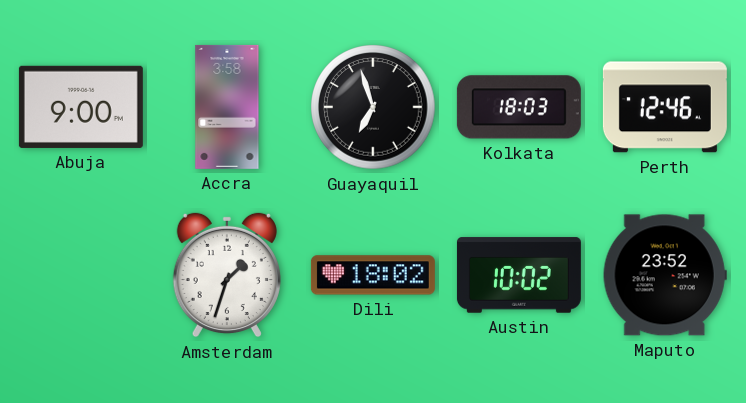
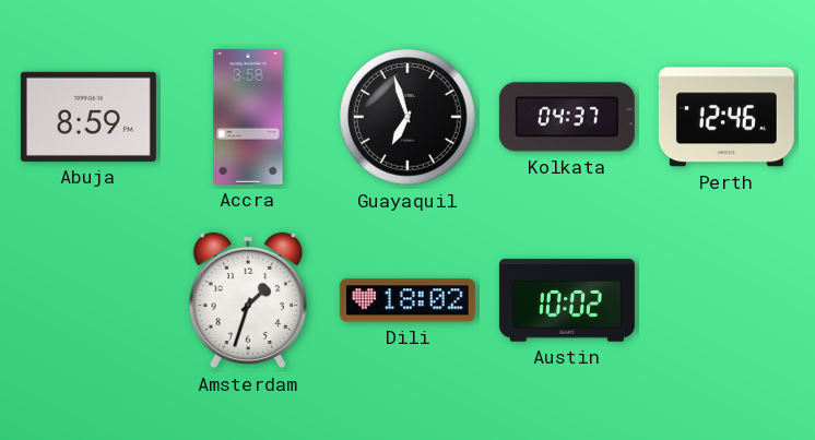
Abuja: 9:00 -> 8:59 (88, 117)
Kolkata: 18:03 -> 04:37 (567, 117)
Maputo: 23:52 -> none (665, 275)
